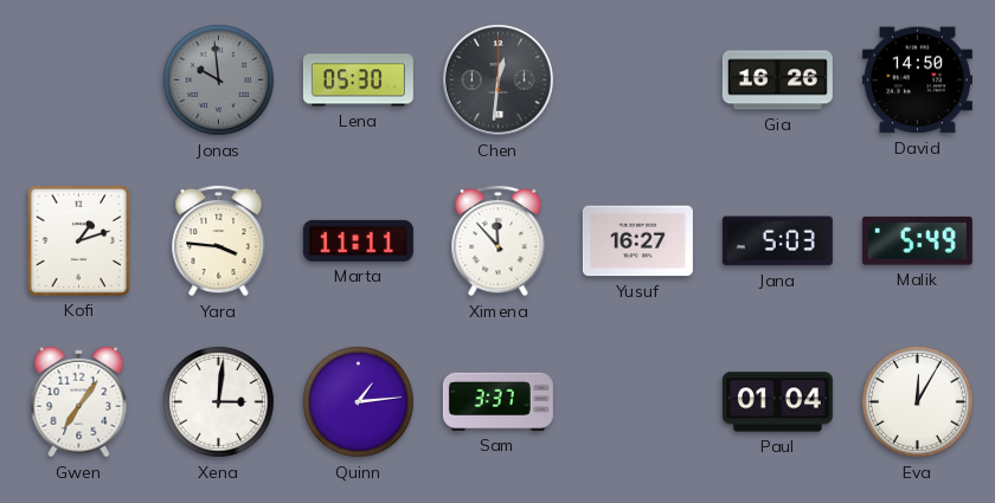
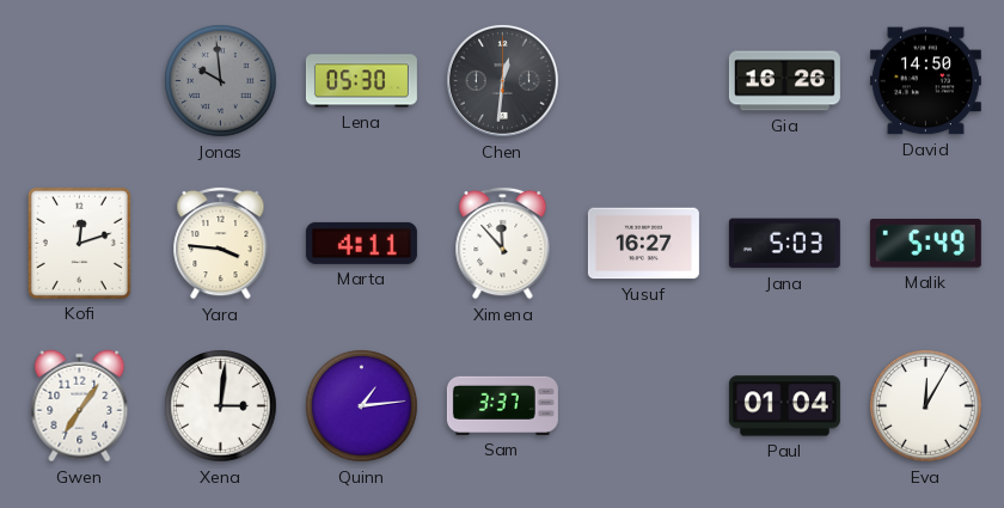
Kofi: 1:12 -> 12:12 (79, 243)
Marta: 11:11 -> 4:11 (361, 243)
